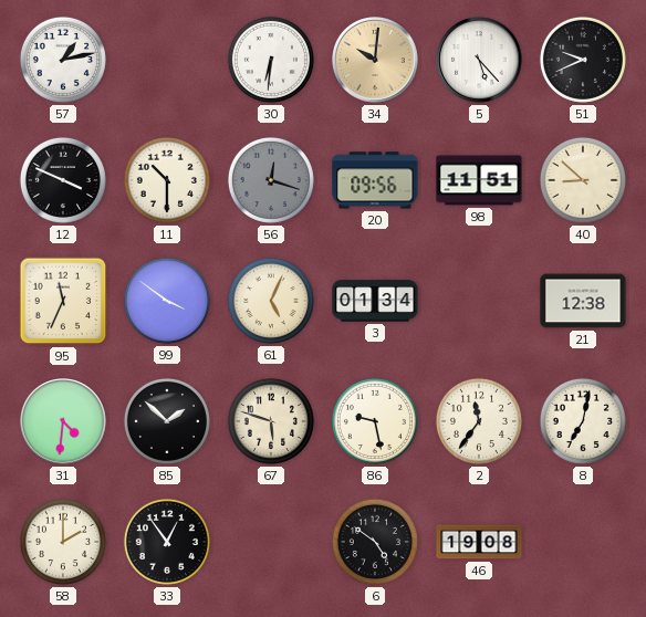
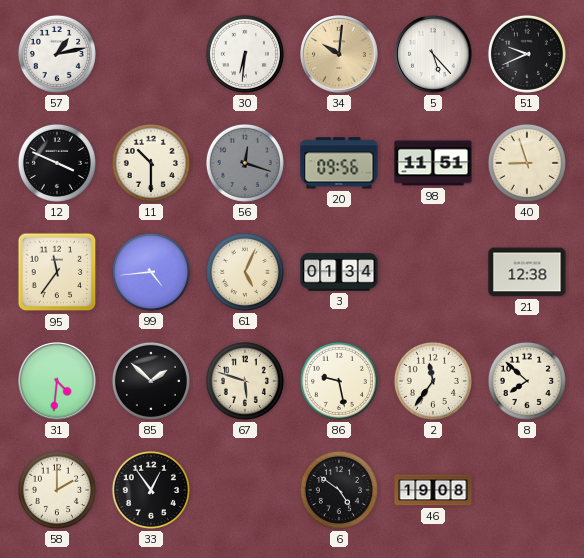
40: 8:52 -> 8:57 (527, 163)
95: 11:34 -> 11:36 (57, 272)
99: 3:51 -> 4:44 (151, 272)
8: 7:02 -> 7:52 (527, 381)
